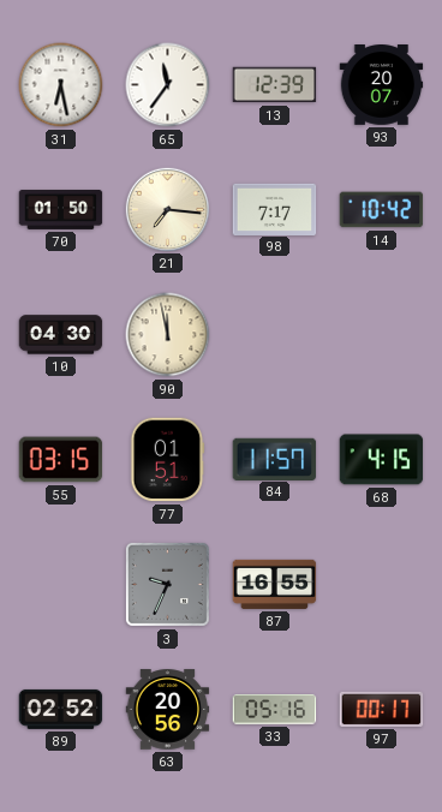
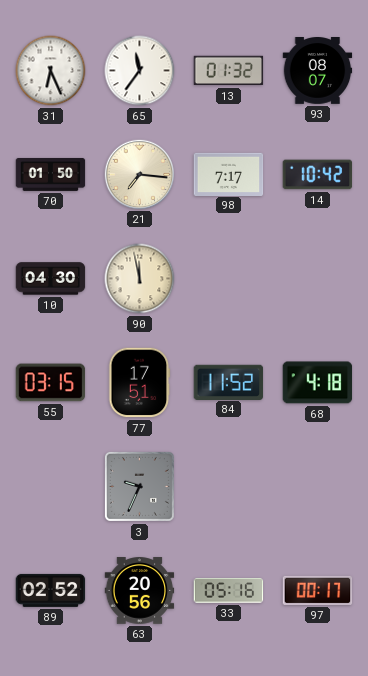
31: 6:28 -> 6:26 (51, 71)
13: 12:39 -> 01:32 (229, 71)
93: 20:07 -> 08:07 (318, 71)
77: 01:51 -> 17:51 (140, 383)
84: 11:57 -> 11:52 (229, 382)
68: 4:15 -> 4:18 (318, 383)
87: 16:55 -> none (275, 584)
